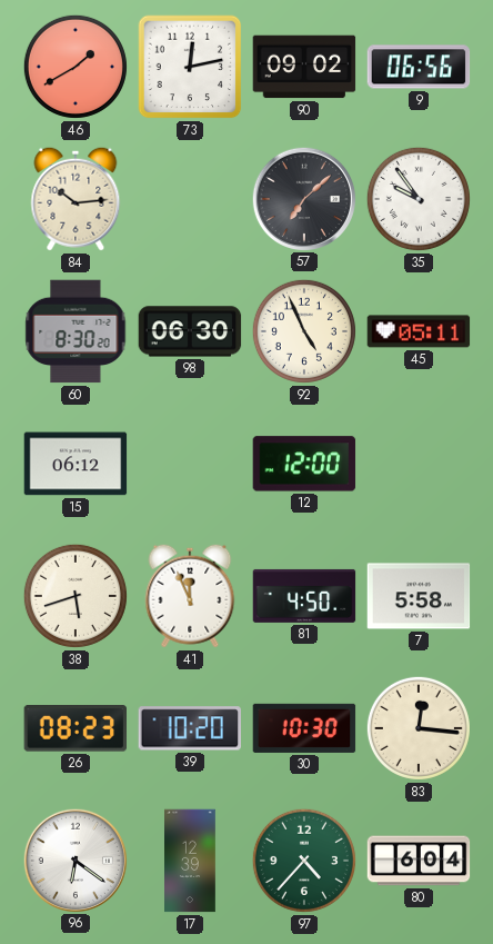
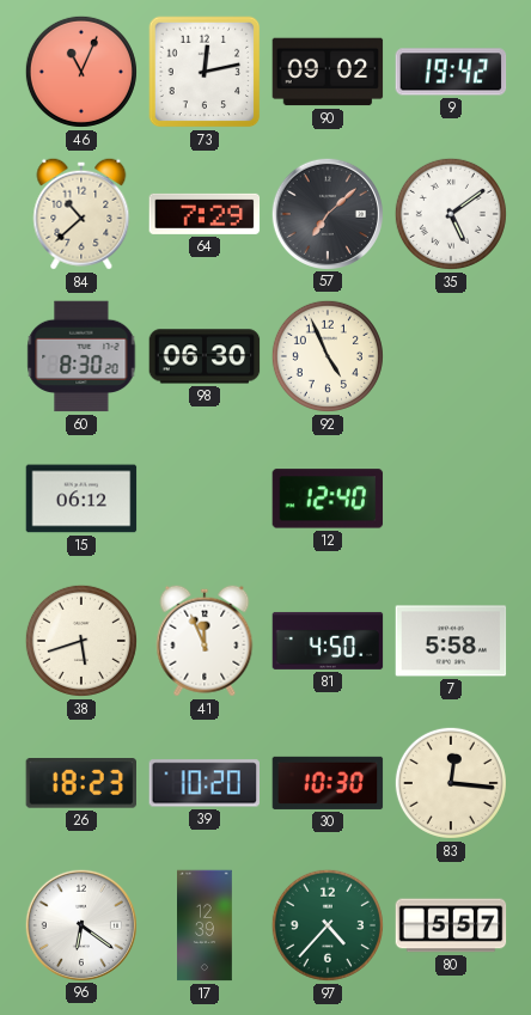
46: 1:40 -> 11:04 (81, 72)
9: 06:56 -> 19:42 (451, 72)
84: 10:14 -> 10:38 (81, 214)
64: none -> 7:29 (205, 214)
35: 9:54 -> 5:09 (451, 214)
45: 05:11 -> none (419, 331)
12: 12:00 -> 12:40 (328, 499)
26: 08:23 -> 18:23 (80, 784)
80: 6:04 -> 5:57 (451, 925)
